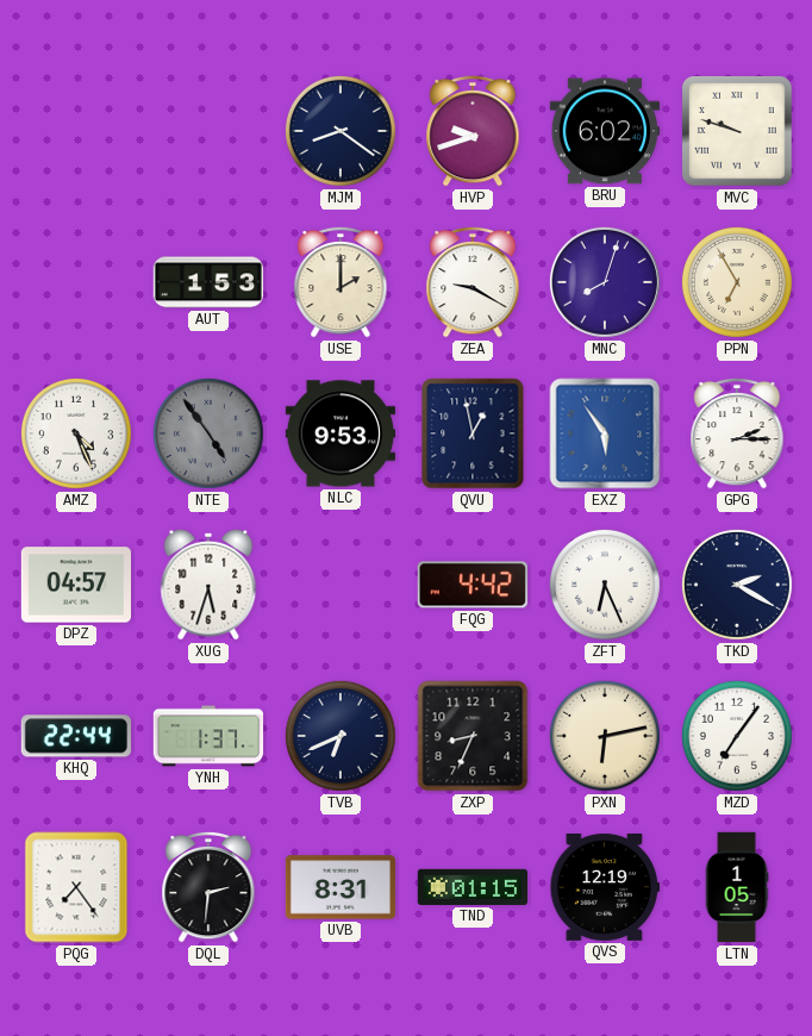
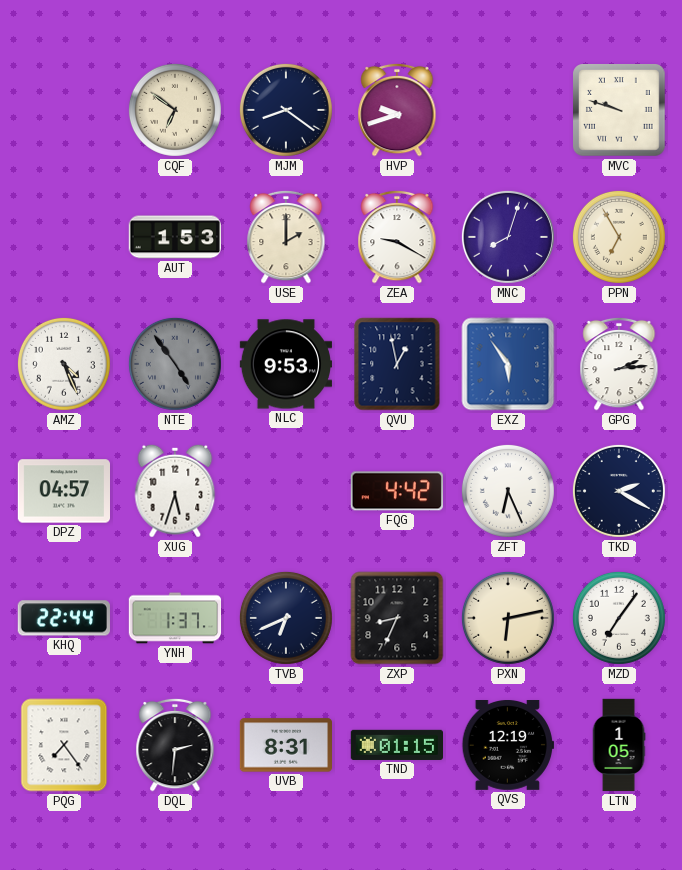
CQF: none -> 6:51 (175, 110)
BRU: 6:02 -> none (604, 131)
GPG: 2:15 -> 2:14 (619, 364)
